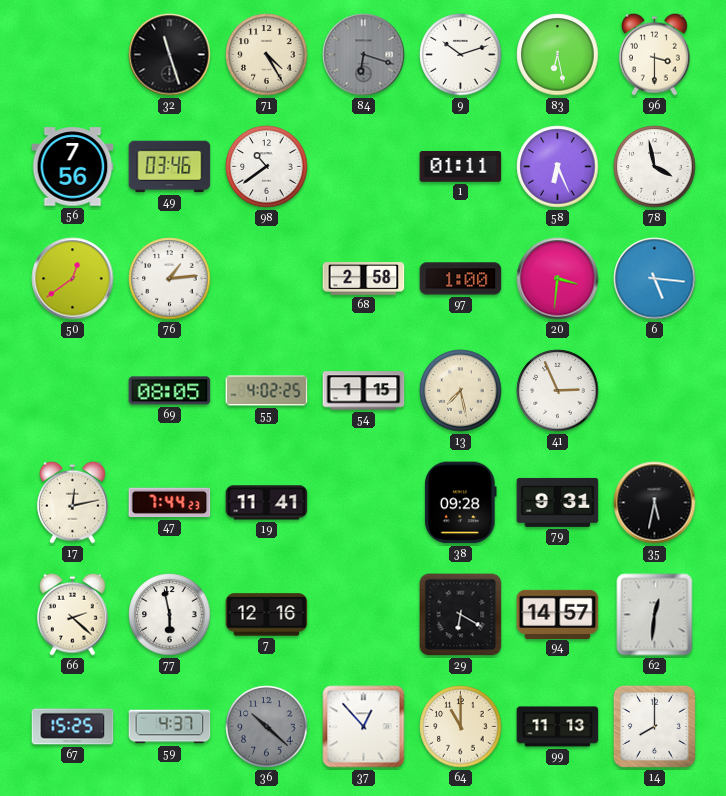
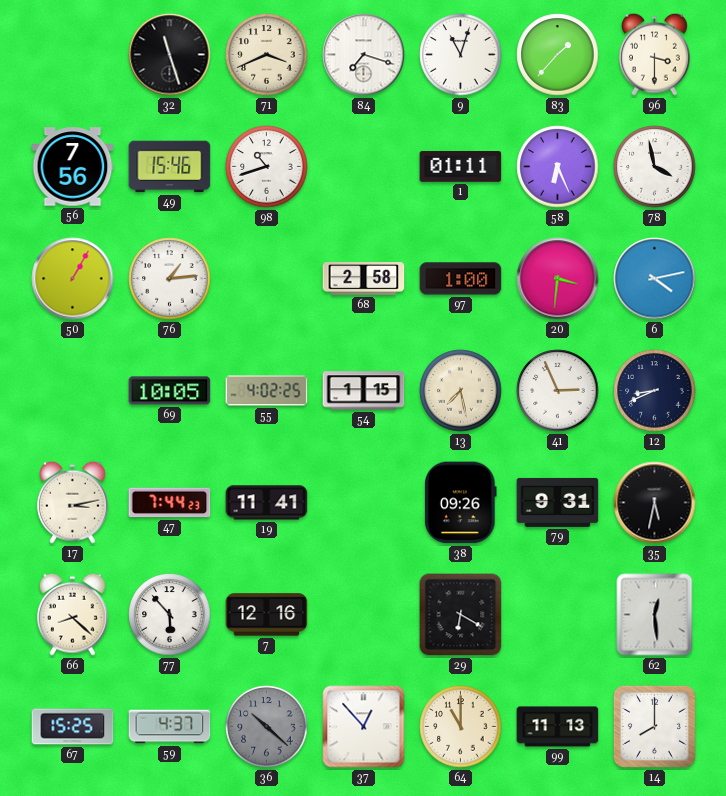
71: 4:25 -> 3:41 (267, 55)
84: 6:18 -> 7:18 (364, 55)
84 dial: grey -> white (364, 55)
9: 10:12 -> 11:03 (461, 55)
83: 6:28 -> 1:37 (558, 55)
49: 03:46 -> 15:46 (170, 167)
98: 10:39 -> 10:42 (267, 167)
50: 12:39 -> 1:05 (73, 279)
6: 5:16 -> 4:13 (655, 279)
69: 08:05 -> 10:05 (170, 391)
12: none -> 8:41 (655, 391)
17: 12:13 -> 3:13 (73, 502)
38: 09:28 -> 09:26 (461, 503)
66: 2:22 -> 8:22 (73, 614)
77: 5:58 -> 5:53 (170, 615)
94: 14:57 -> none (558, 614)
62: 12:31 -> 12:29 (655, 615)
